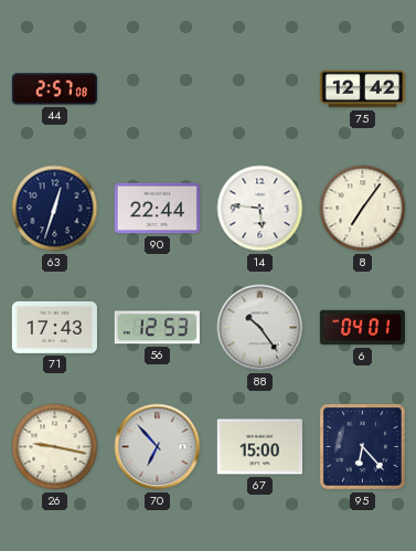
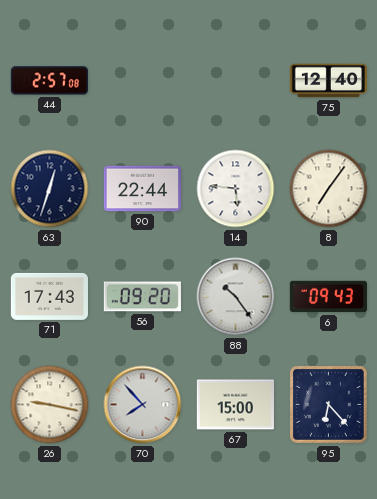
75: 12:42 -> 12:40 (328, 81)
56: 12:53 -> 09:20 (142, 297)
6: 04:01 -> 09:43 (328, 297)
70: 6:53 -> 7:53 (143, 405)
